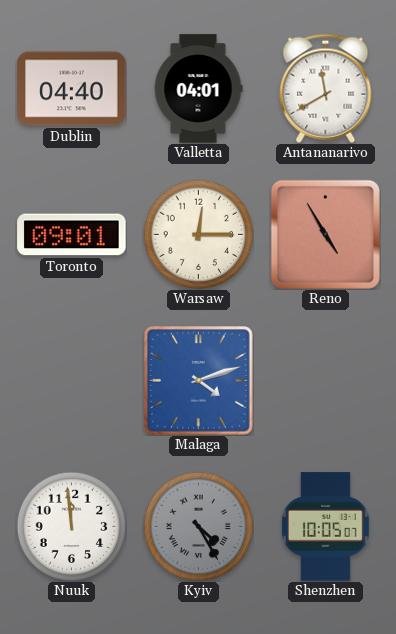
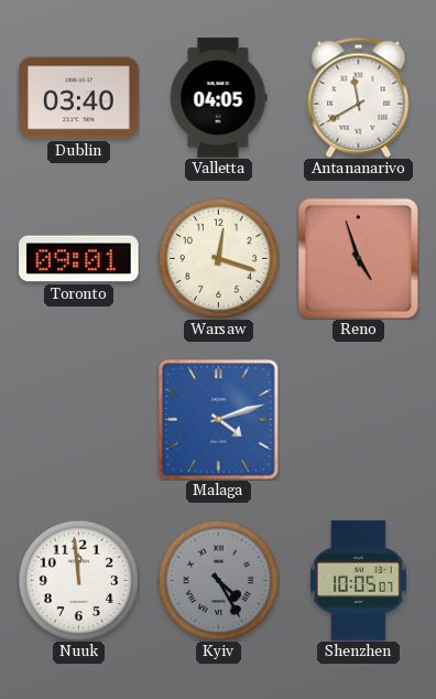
Dublin: 04:40 -> 03:40 (79, 98)
Valletta: 04:01 -> 04:05 (218, 98)
Warsaw: 12:15 -> 12:18 (218, 258)
Reno: 4:55 -> 4:57 (358, 258)
